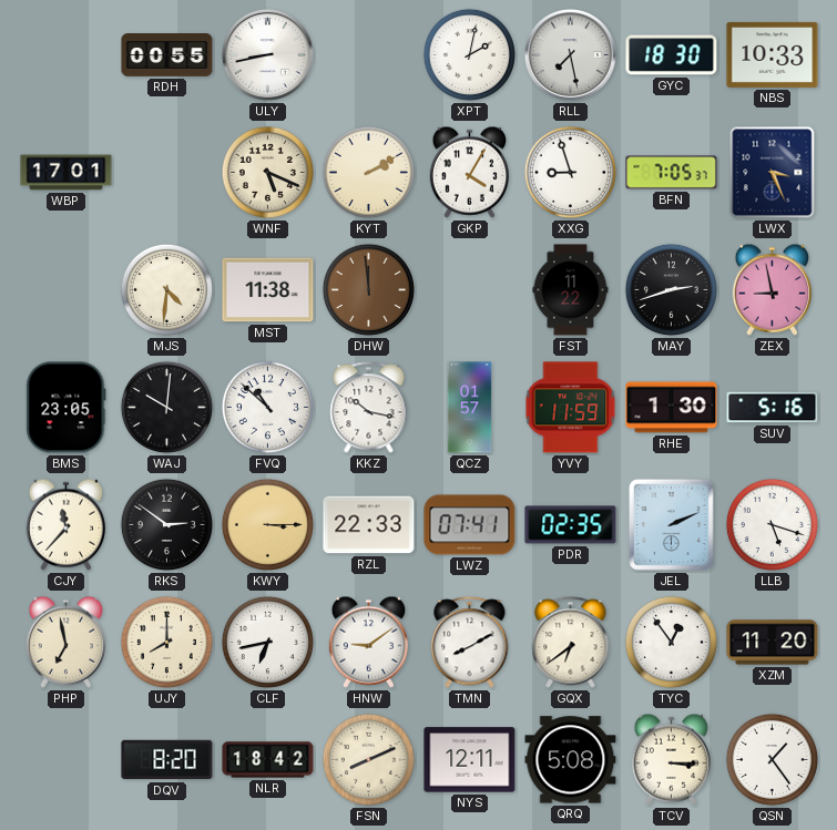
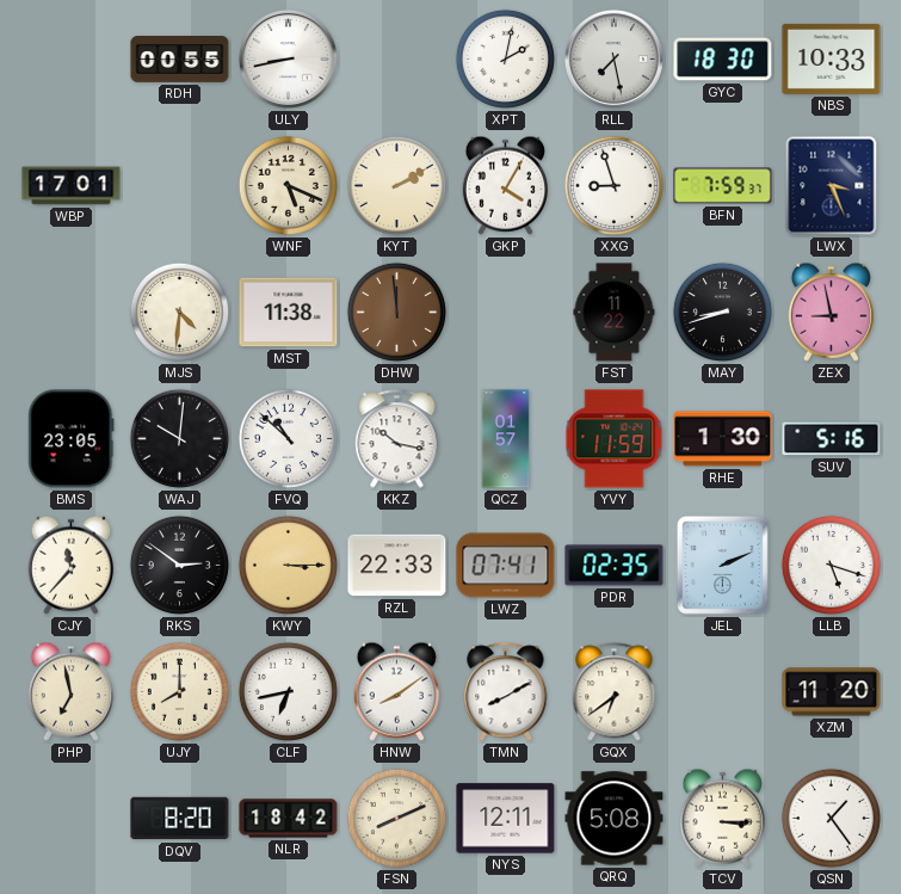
BFN: 7:05 -> 7:59 (723, 186)
MAY: 2:42 -> 8:42 (722, 312)
HNW: 9:09 -> 8:09 (397, 691)
TYC: 12:54 -> none (671, 642)
